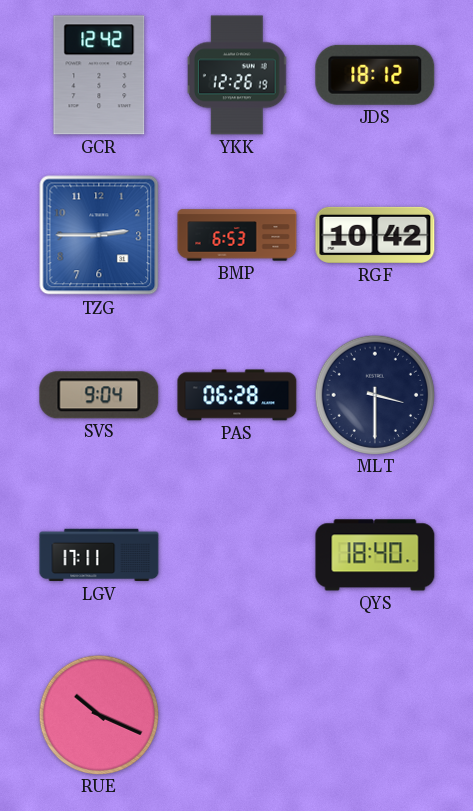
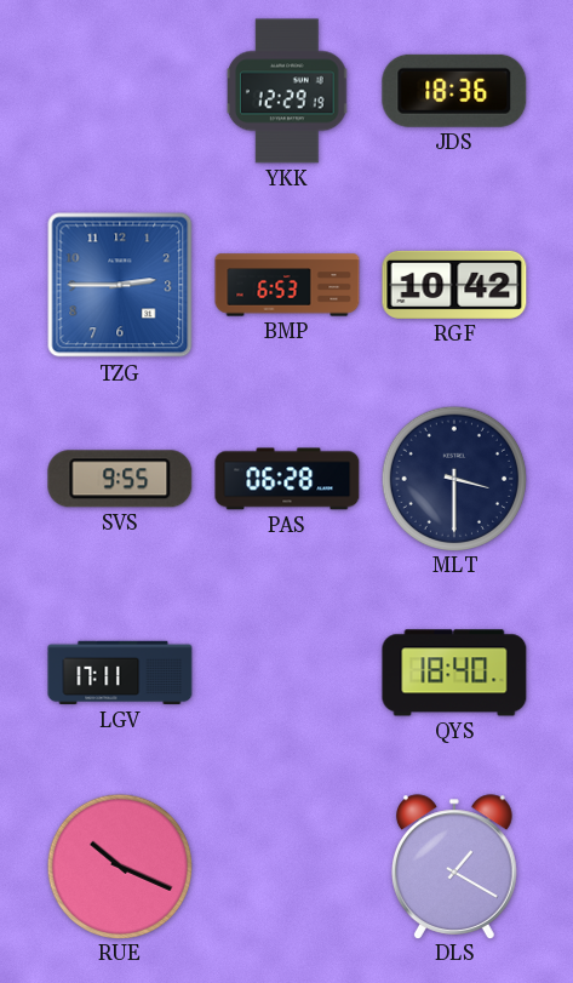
GCR: 12:42 -> none (99, 75)
YKK: 12:26 -> 12:29 (287, 91)
JDS: 18:12 -> 18:36 (454, 91)
SVS: 9:04 -> 9:55 (120, 479)
DLS: none -> 1:20 (454, 867)
